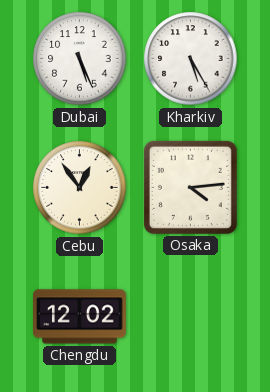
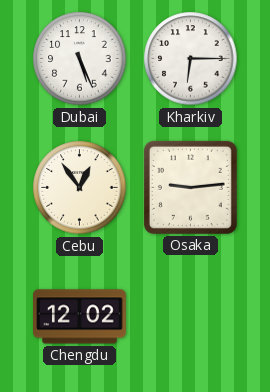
Kharkiv: 5:25 -> 6:15 (191, 59)
Osaka: 4:14 -> 9:14 (190, 187)
